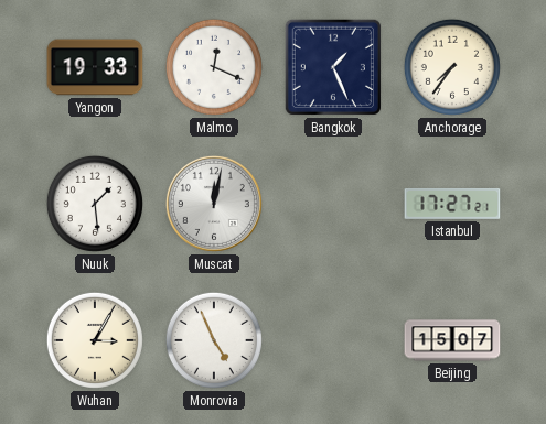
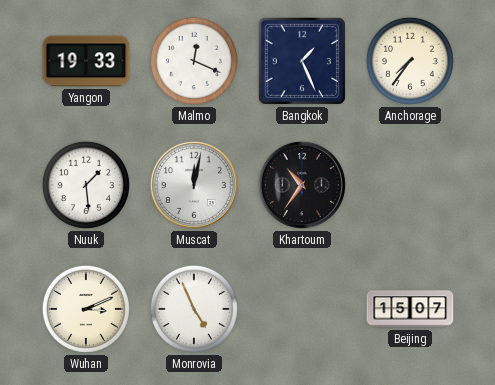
Khartoum: none -> 10:36 (302, 185)
Istanbul: 17:27 -> none (452, 204)
Wuhan: 3:05 -> 3:11 (86, 309)
